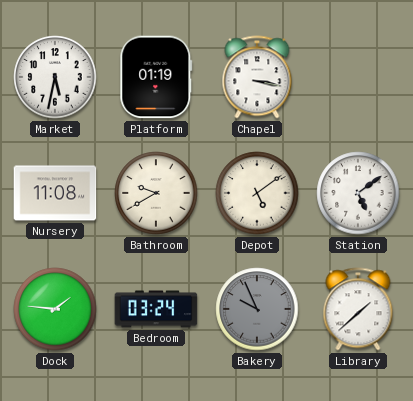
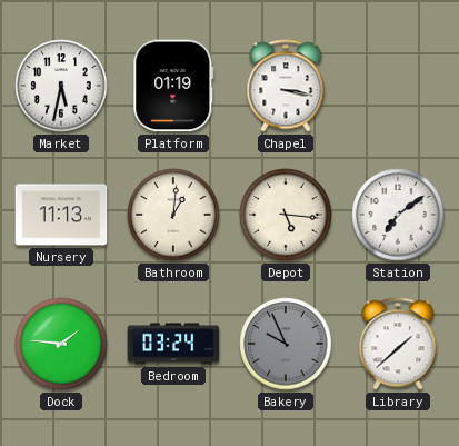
Nursery: 11:08 -> 11:13 (61, 215)
Bathroom: 9:40 -> 1:01 (173, 215)
Depot: 5:09 -> 5:16 (286, 215)
Station: 5:09 -> 7:09 (398, 215)
